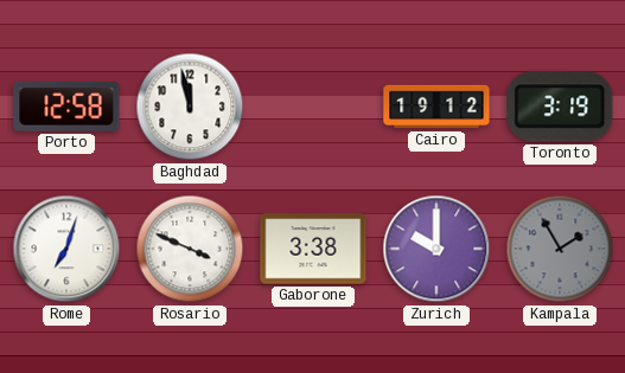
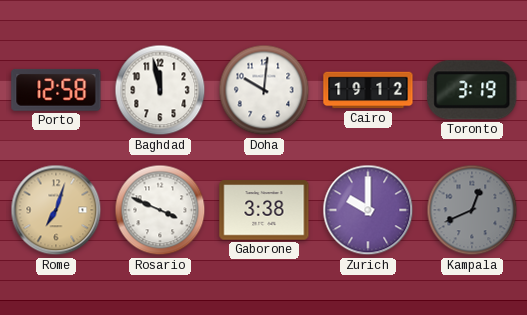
Doha: none -> 10:01 (264, 90)
Rome dial: white -> champagne (56, 210)
Kampala: 1:55 -> 12:41 (472, 210)
